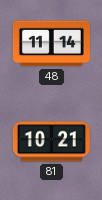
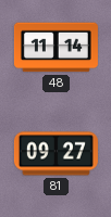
81: 10:21 -> 09:27 (55, 154)
